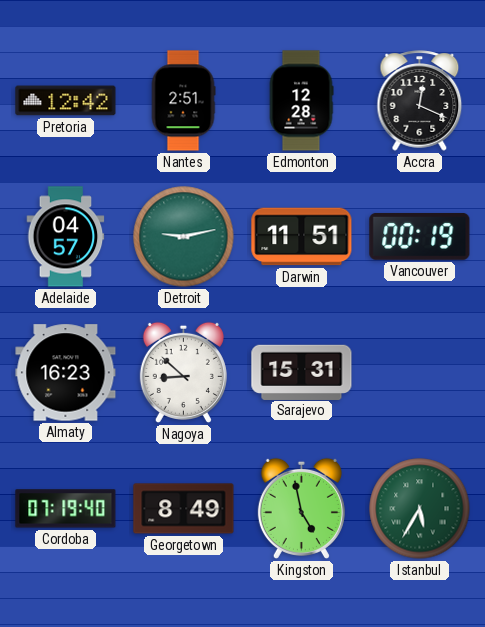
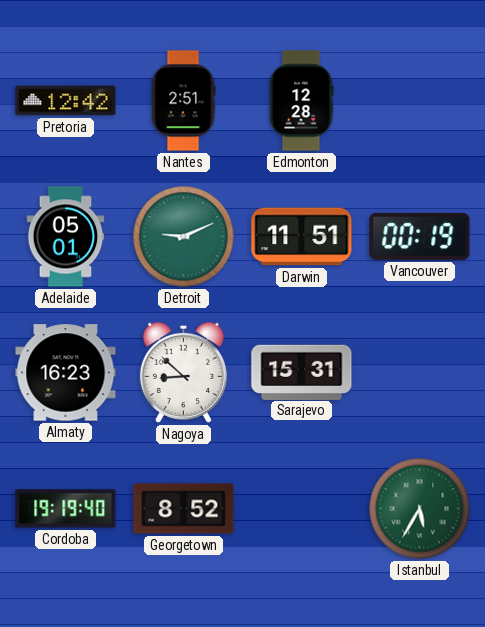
Accra: 12:19 -> none (420, 101)
Adelaide: 04:57 -> 05:01 (66, 237)
Detroit: 9:13 -> 9:11 (184, 237)
Cordoba: 07:19 -> 19:19 (66, 509)
Georgetown: 8:49 -> 8:52 (184, 509)
Kingston: 4:58 -> none (301, 508)
